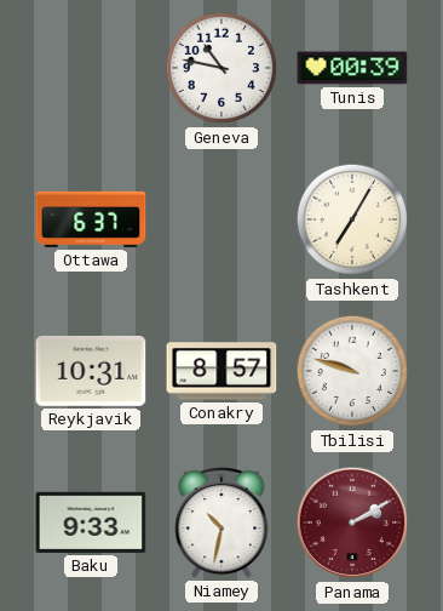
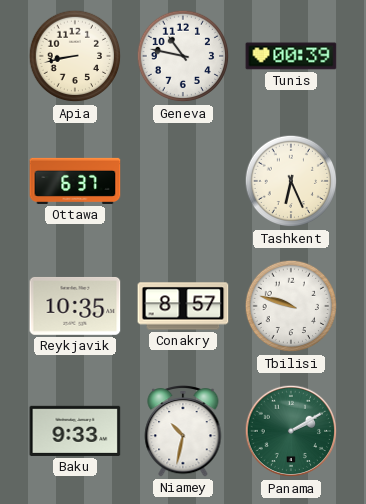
Apia: none -> 8:43 (75, 56)
Tashkent: 7:05 -> 6:26 (291, 181)
Reykjavik: 10:31 -> 10:35 (75, 306)
Panama dial: burgundy -> green (291, 431)
